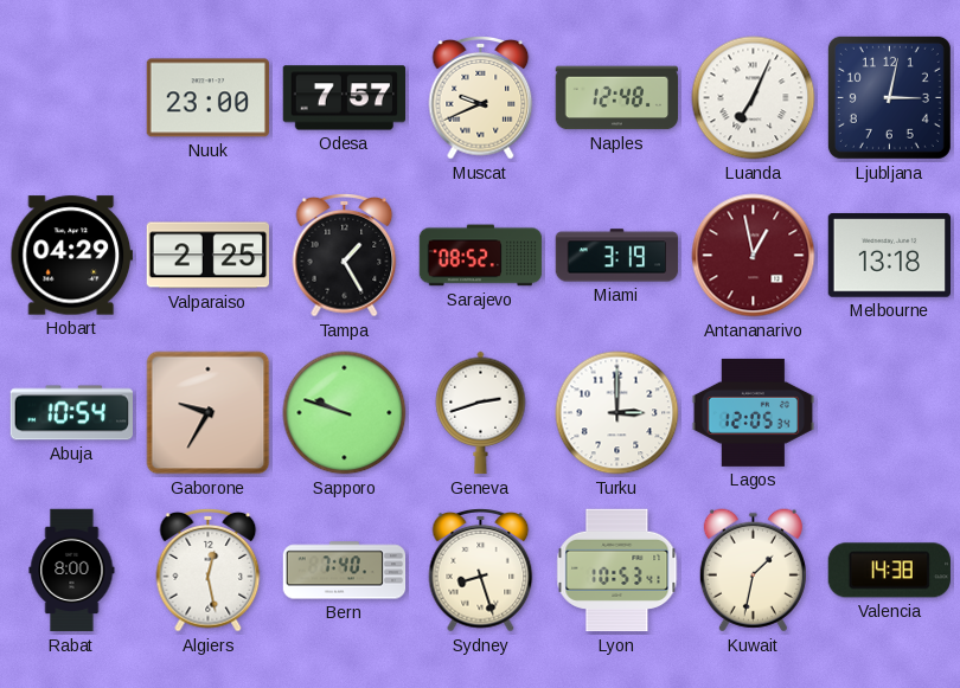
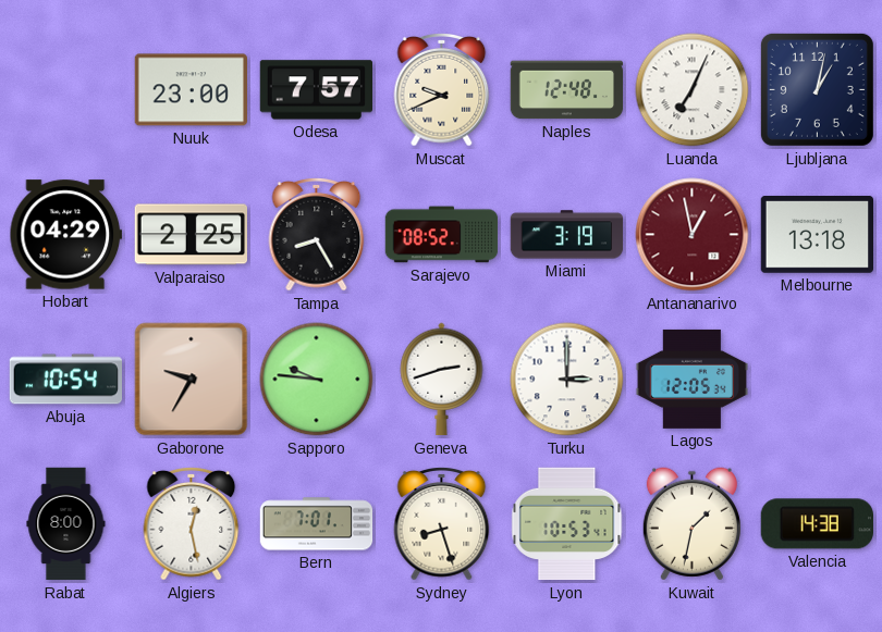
Ljubljana: 3:02 -> 1:02 (817, 89)
Tampa: 1:25 -> 8:25 (317, 235)
Sapporo: 9:48 -> 9:46 (317, 380)
Bern: 7:40 -> 7:01 (317, 524)
